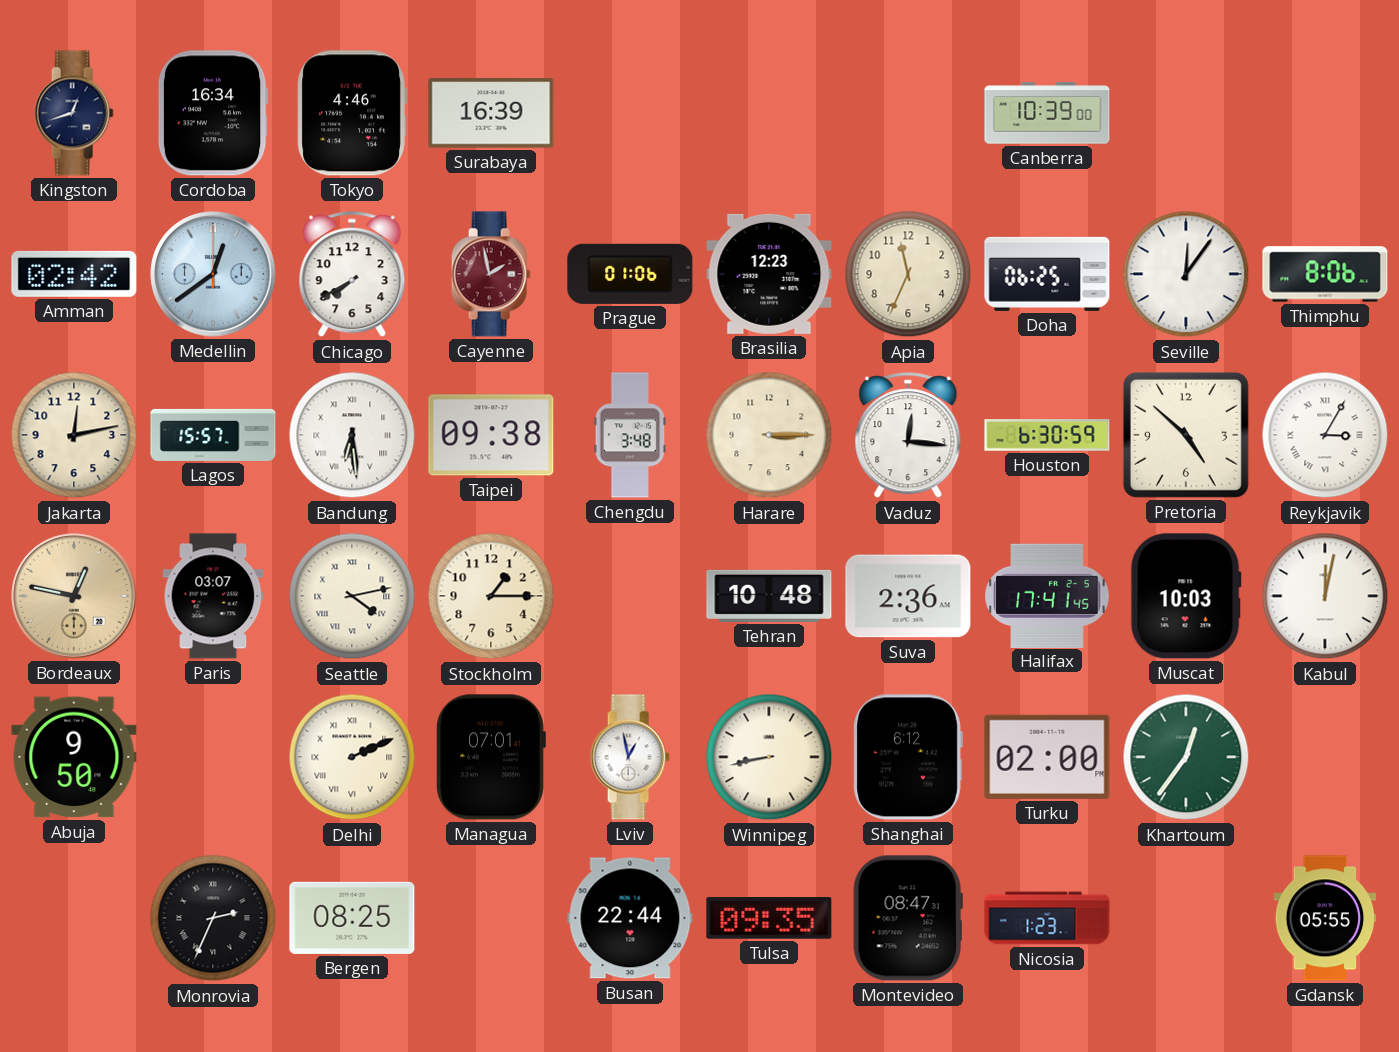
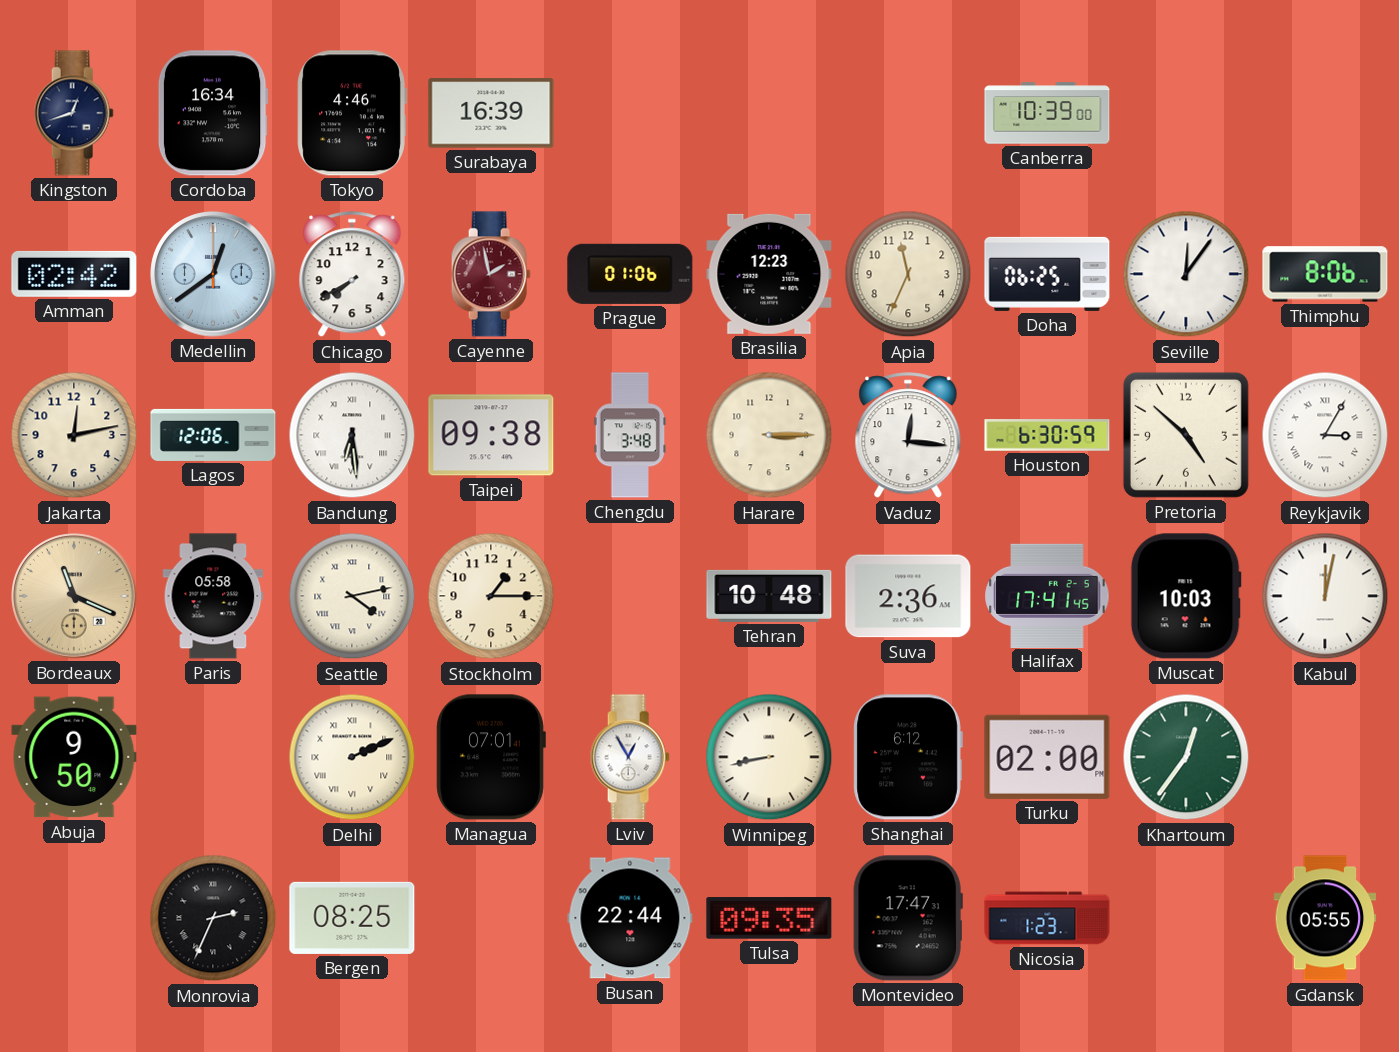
Lagos: 15:57 -> 12:06 (213, 435)
Bordeaux: 12:47 -> 11:19 (74, 596)
Paris: 03:07 -> 05:58 (213, 596)
Lviv: 12:58 -> 12:55 (630, 757)
Montevideo: 08:47 -> 17:47 (908, 918)
